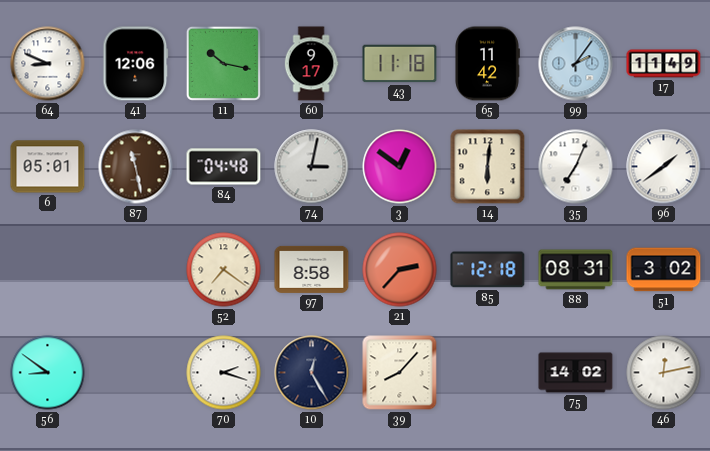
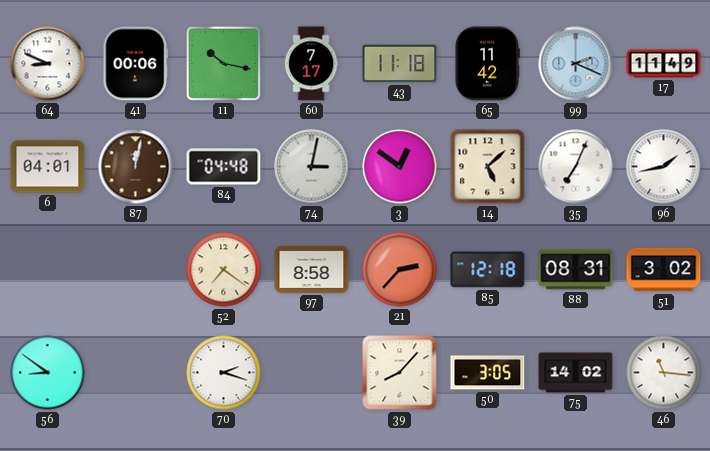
41: 12:06 -> 00:06 (136, 64)
60: 9:17 -> 7:17 (311, 64)
99: 2:06 -> 2:19 (576, 64)
6: 05:01 -> 04:01 (48, 167)
87: 11:28 -> 12:02 (136, 167)
14: 6:01 -> 5:08 (488, 167)
96: 1:39 -> 1:43 (664, 167)
10: 12:25 -> none (312, 373)
50: none -> 3:05 (488, 373)
46: 12:13 -> 11:16 (664, 373)
